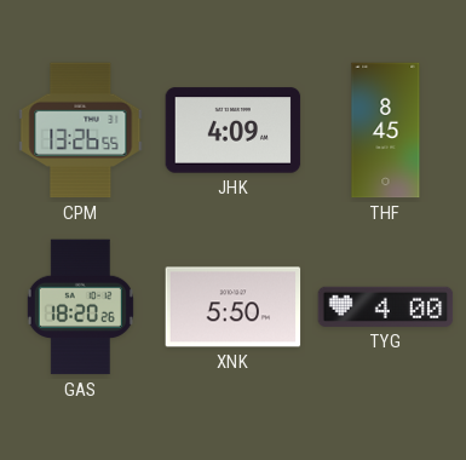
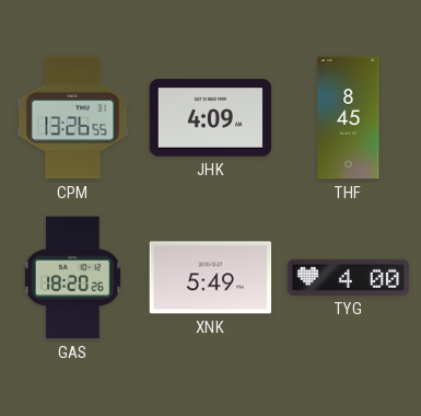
XNK: 5:50 -> 5:49 (211, 278)
